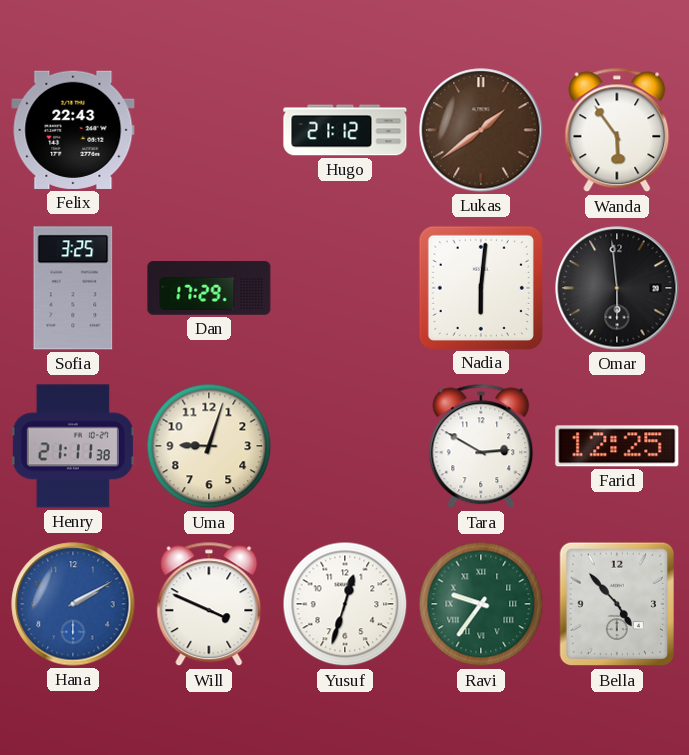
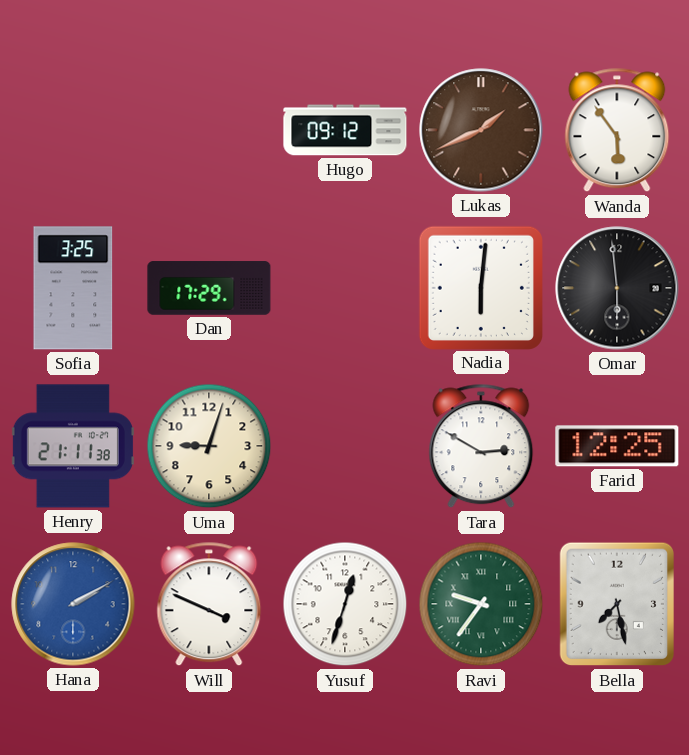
Felix: 22:43 -> none (73, 130)
Hugo: 21:12 -> 09:12 (345, 130)
Lukas: 1:39 -> 1:41 (481, 130)
Bella: 4:53 -> 7:28 (616, 604)
